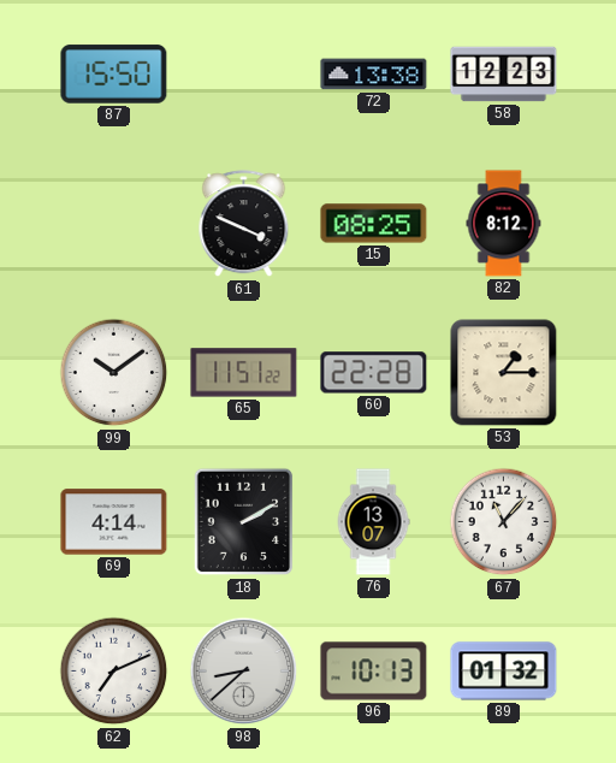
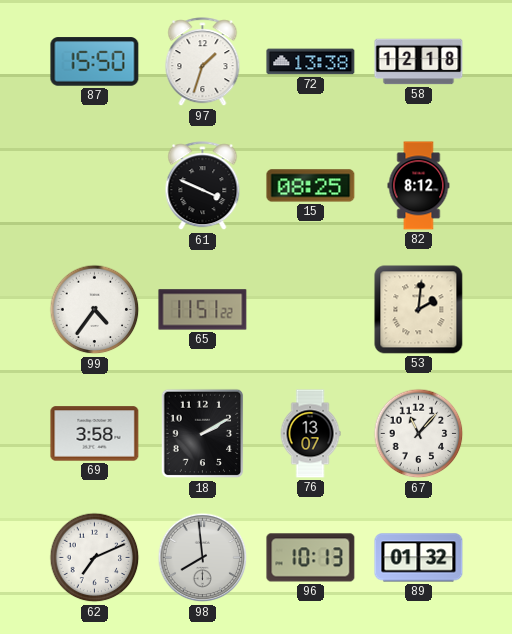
97: none -> 1:33 (203, 62)
58: 12:23 -> 12:18 (419, 62)
99: 10:09 -> 4:36 (95, 310)
60: 22:28 -> none (374, 373)
53: 1:15 -> 2:01 (419, 310)
69: 4:14 -> 3:58 (95, 434)
98: 8:38 -> 7:59 (203, 558)
